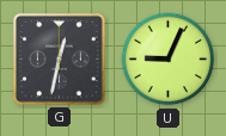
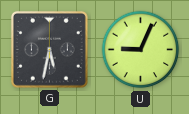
G: 12:32 -> 5:32 (49, 49)
